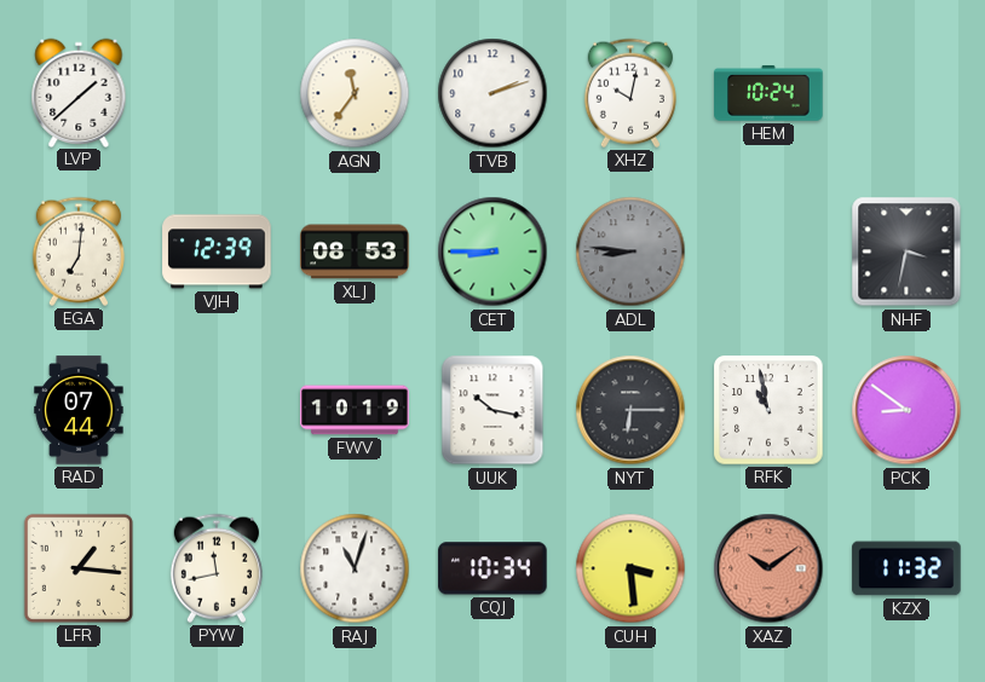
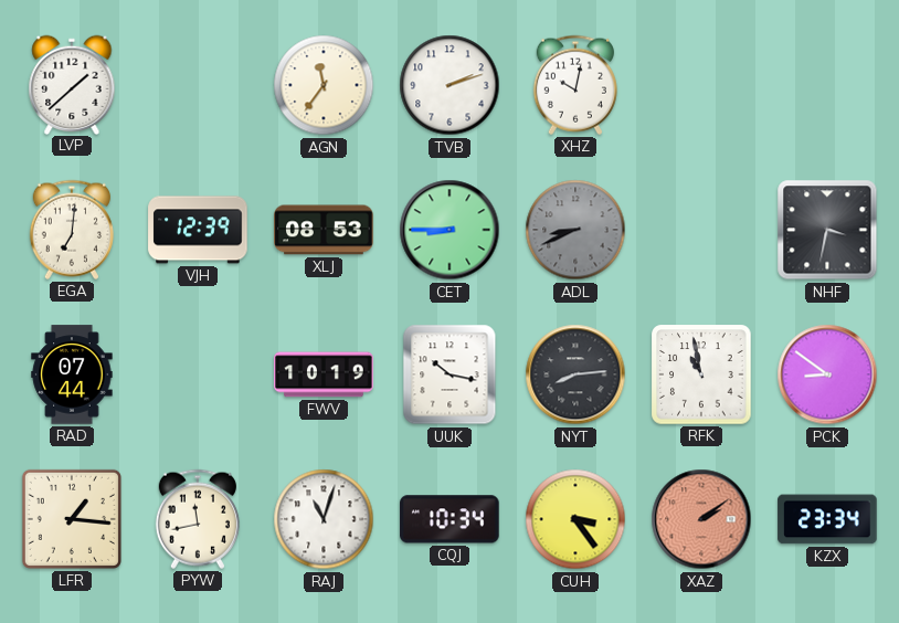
HEM: 10:24 -> none (768, 94)
ADL: 8:46 -> 8:41 (575, 230)
NYT: 6:15 -> 8:14 (575, 374)
CUH: 3:29 -> 3:24 (575, 519)
XAZ: 10:09 -> 2:09 (701, 519)
KZX: 11:32 -> 23:34 (827, 519)
